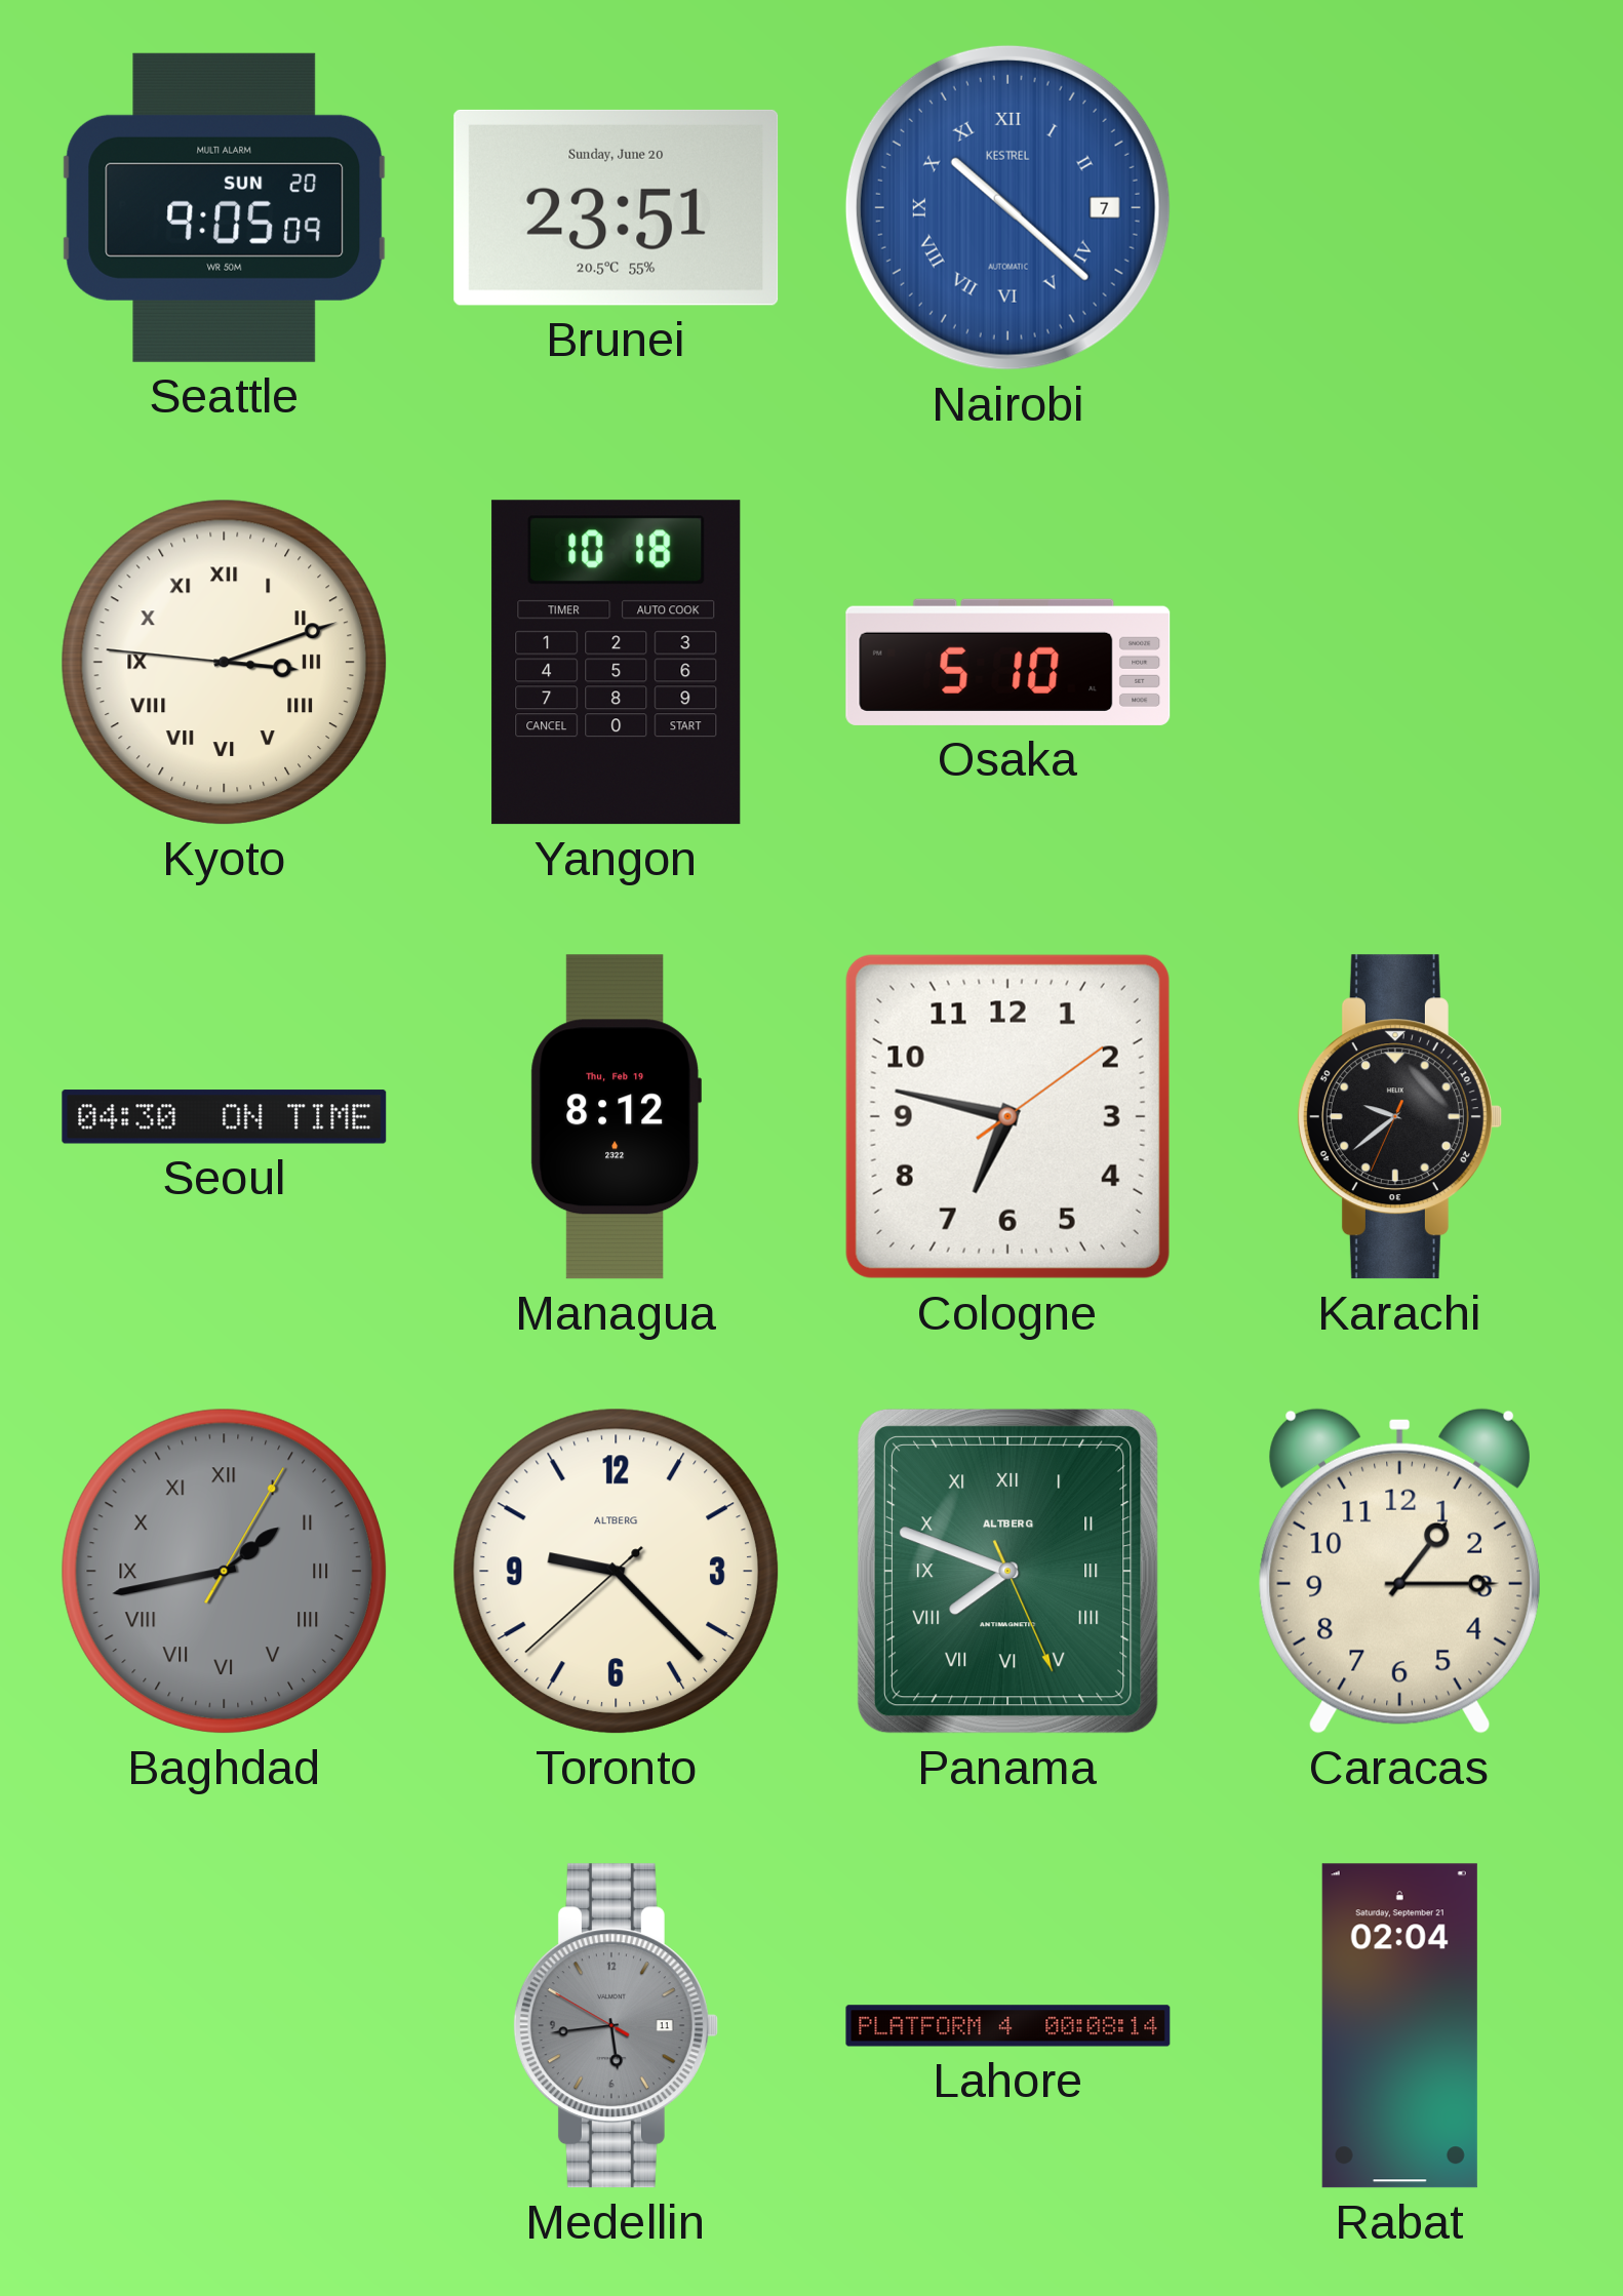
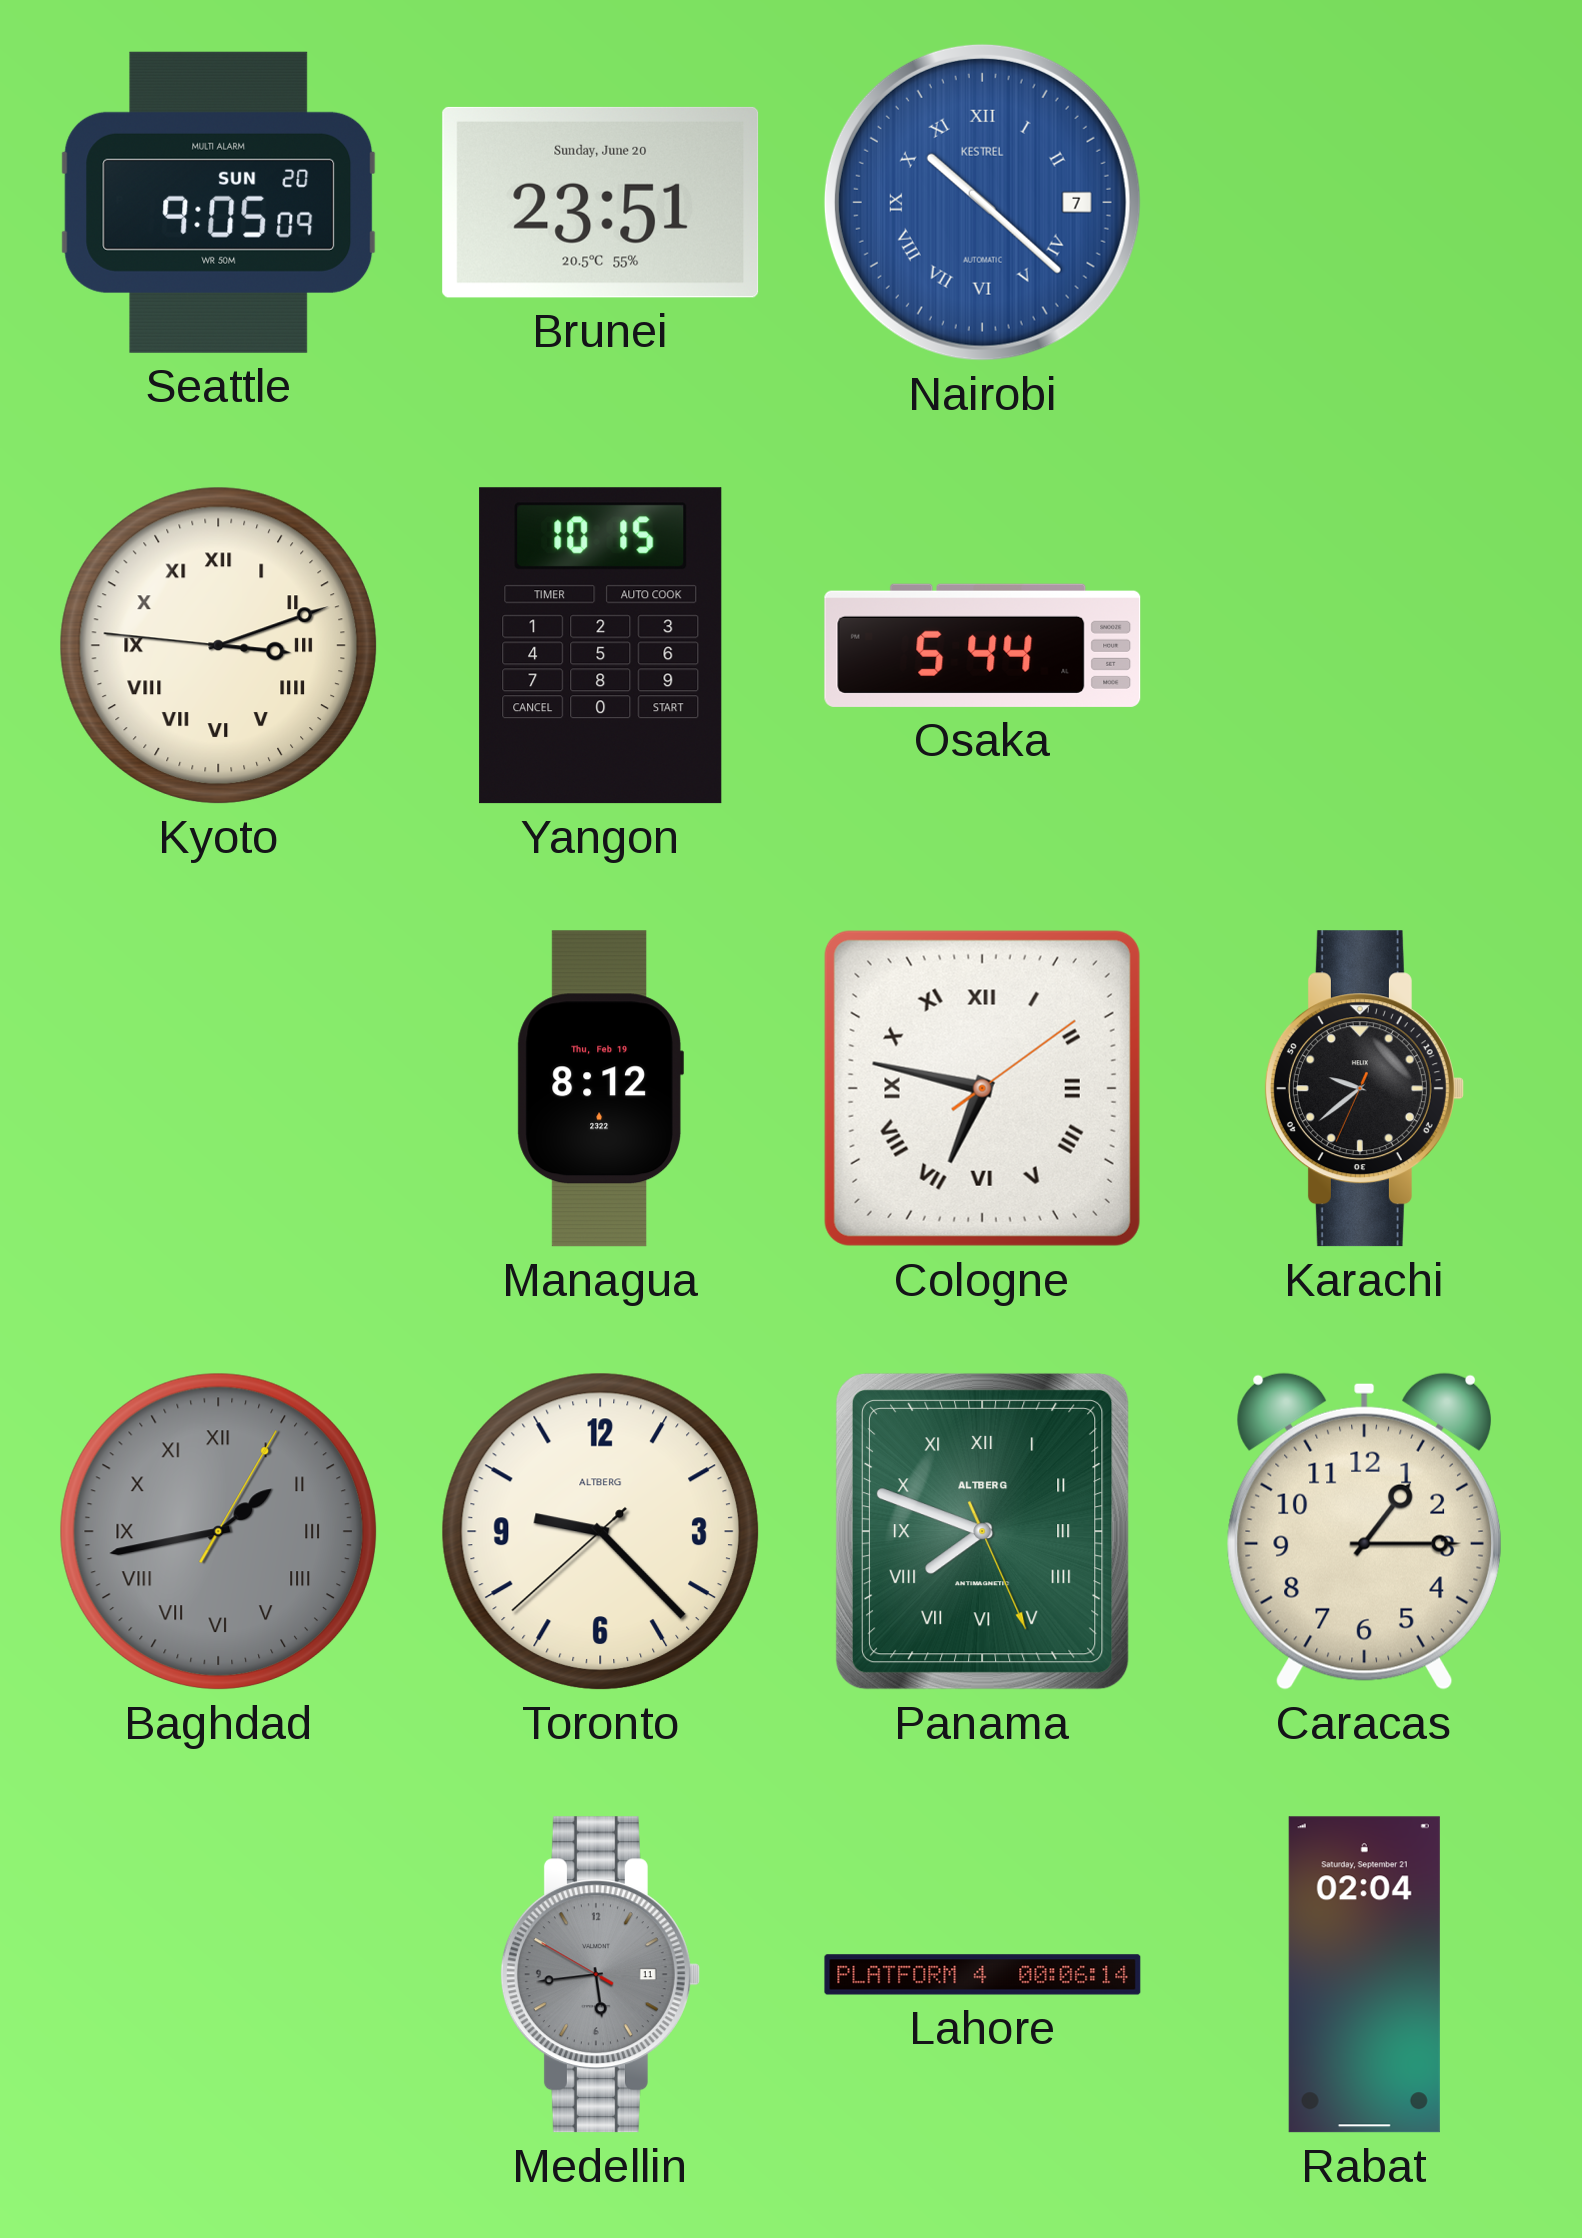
Yangon: 10:18 -> 10:15 (601, 646)
Osaka: 5:10 -> 5:44 (983, 645)
Seoul: 04:30 -> none (225, 1117)
Cologne numerals: Arabic -> Roman (982, 1088)
Lahore: 00:08 -> 00:06 (983, 1975)
